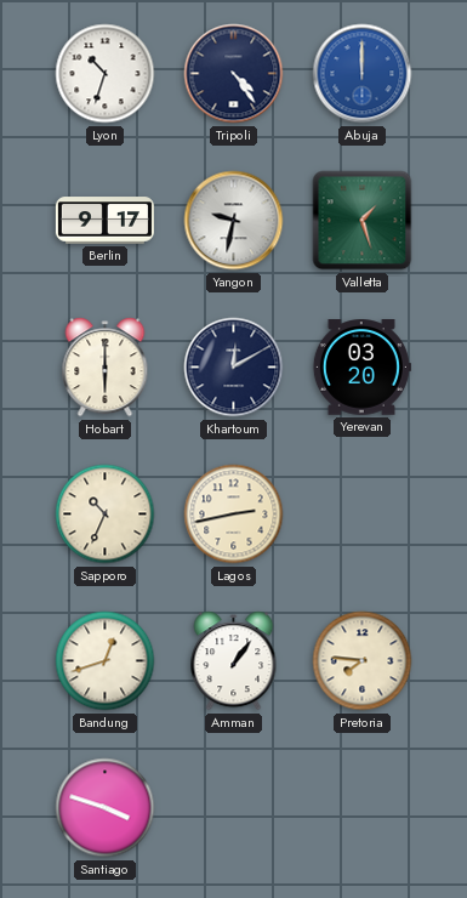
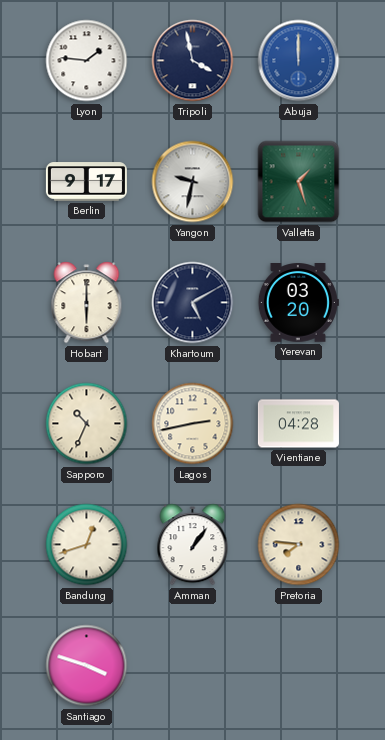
Lyon: 10:33 -> 1:46 (87, 61)
Tripoli: 4:24 -> 3:58 (193, 61)
Khartoum: 12:10 -> 5:10 (193, 303)
Vientiane: none -> 04:28 (298, 424)
